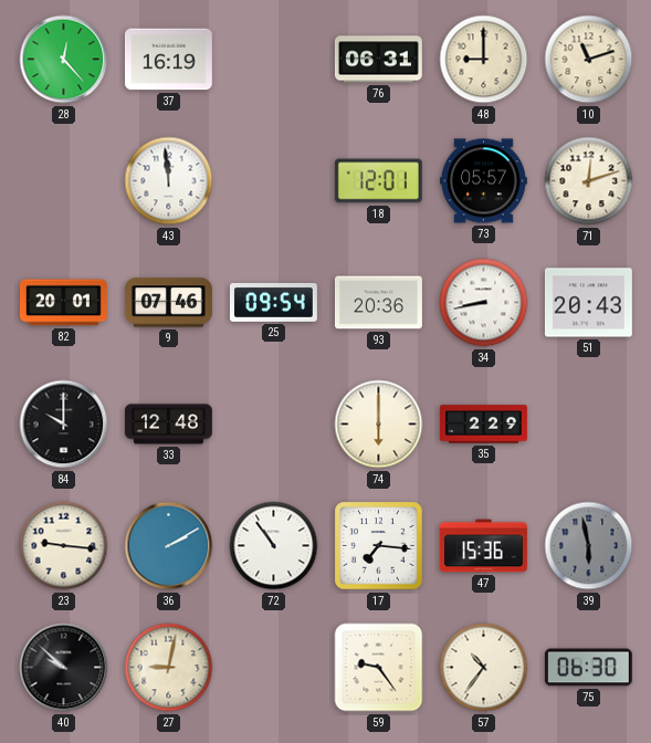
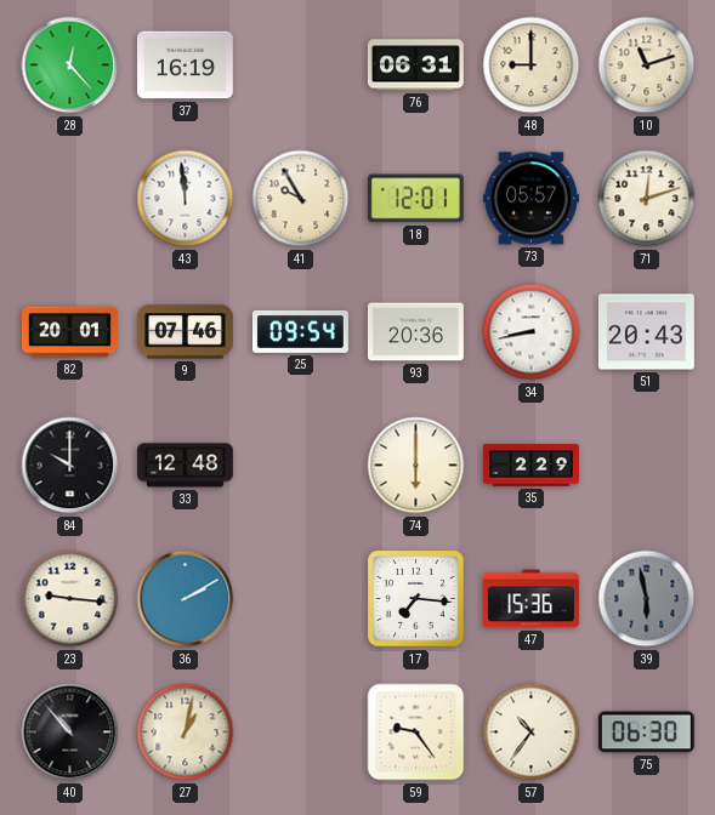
41: none -> 9:55 (301, 199)
72: 10:54 -> none (274, 546)
40: 9:52 -> 10:53 (70, 733)
27: 9:02 -> 1:02 (186, 733)
